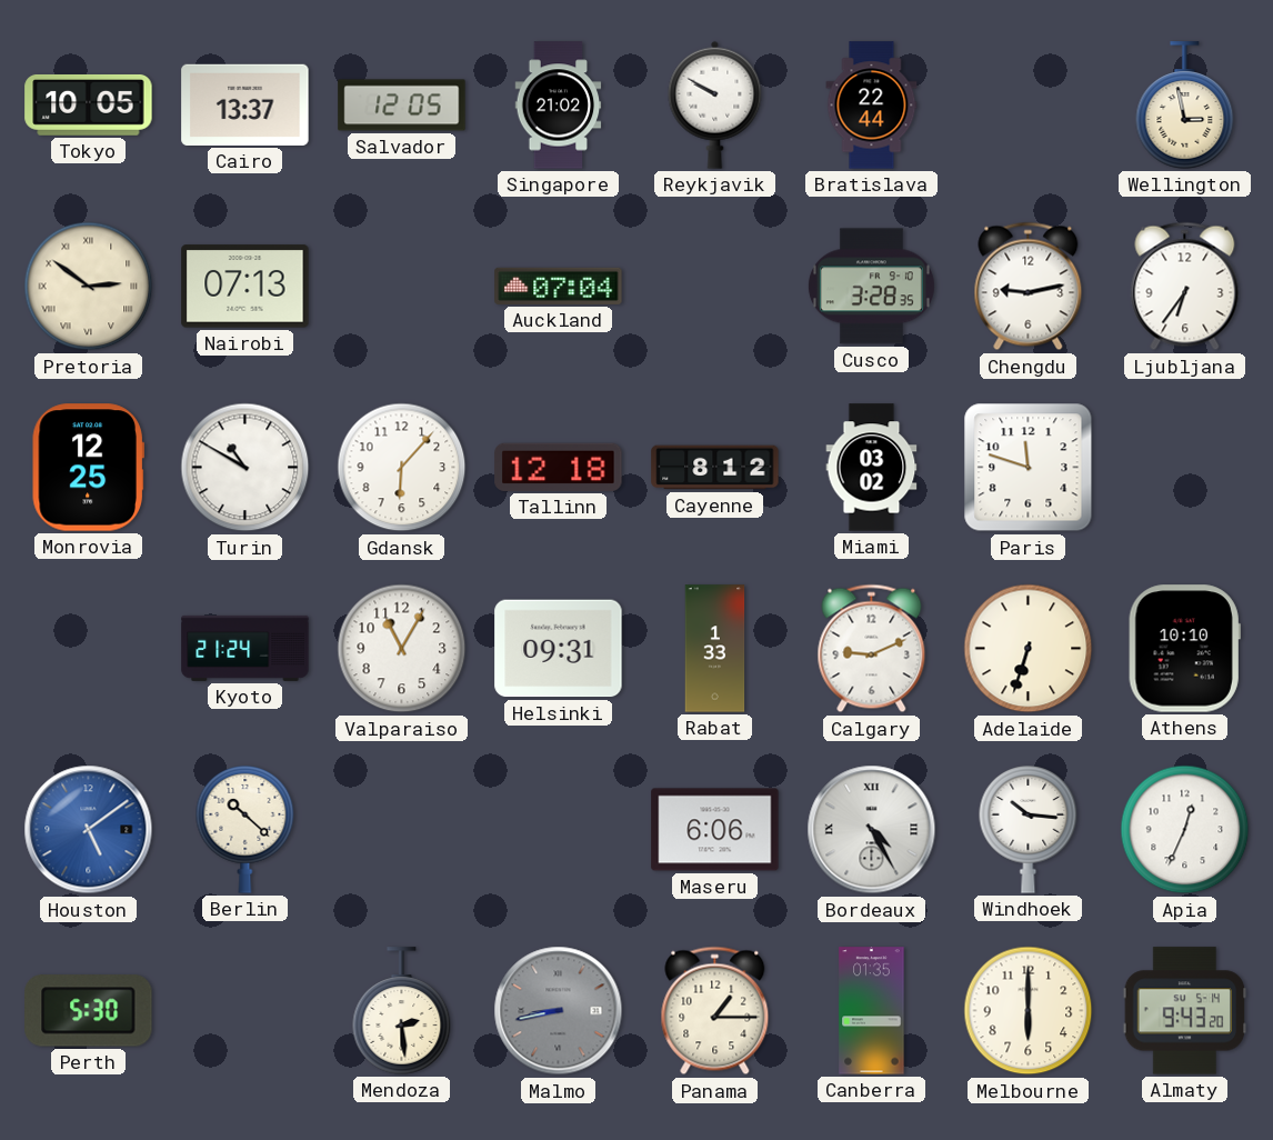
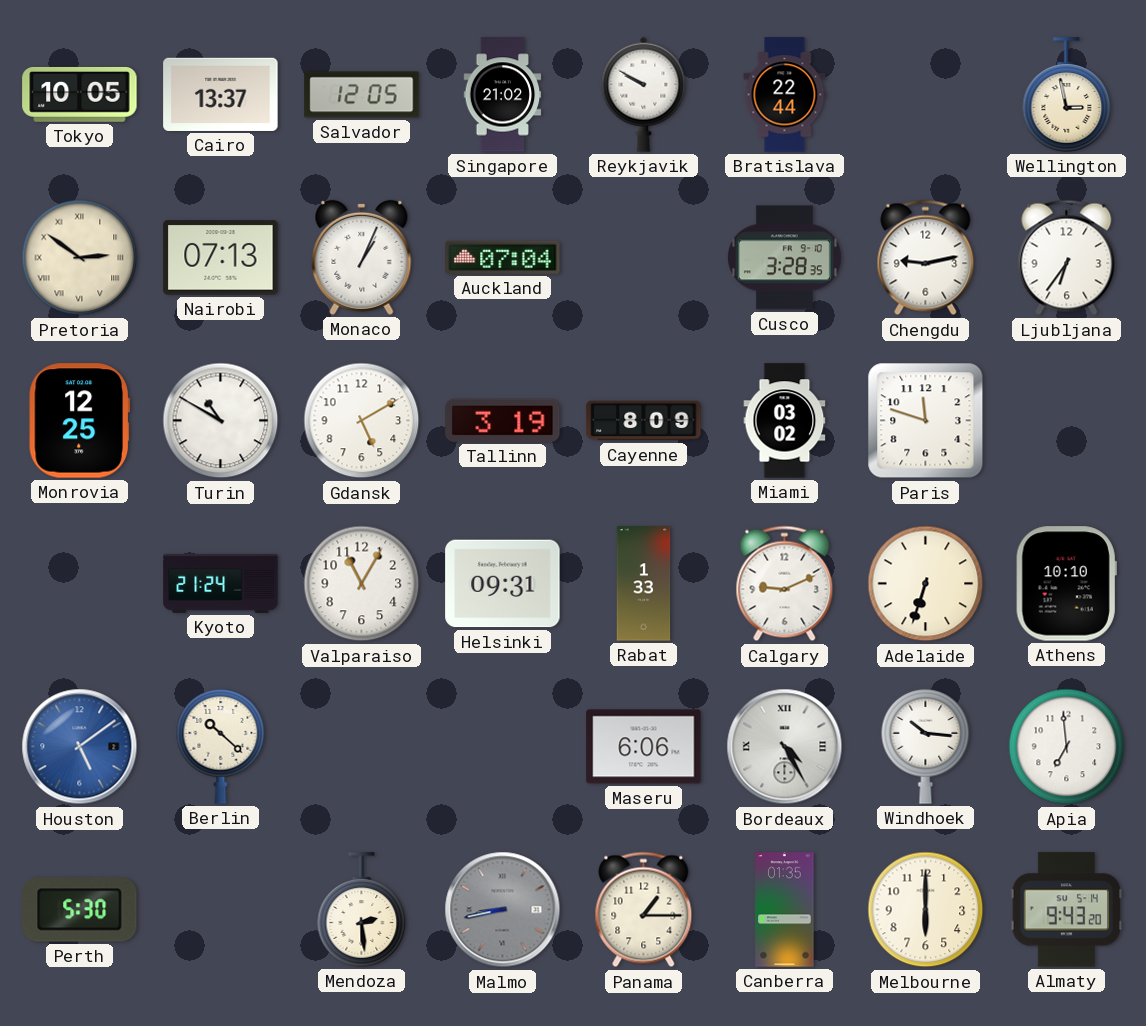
Monaco: none -> 1:04 (362, 257)
Gdansk: 6:07 -> 5:10 (362, 421)
Tallinn: 12:18 -> 3:19 (503, 420)
Cayenne: 8:12 -> 8:09 (644, 421)
Apia: 12:34 -> 6:59 (1067, 747)
